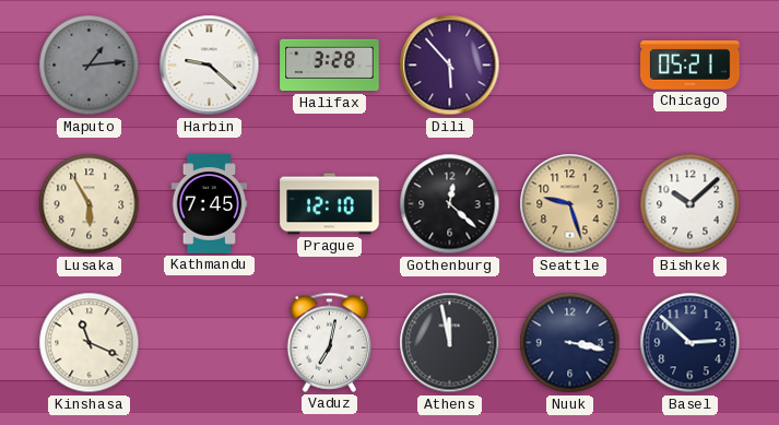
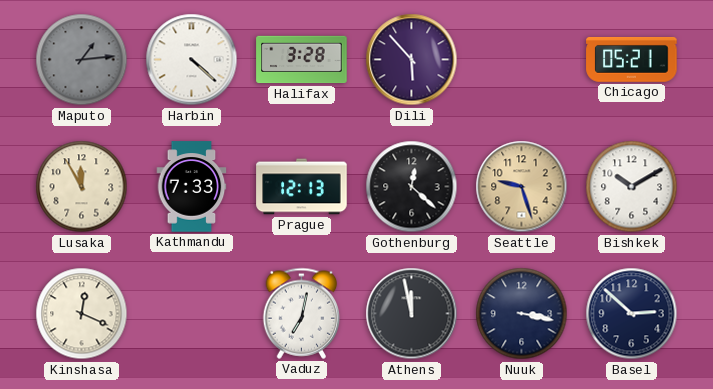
Harbin: 9:22 -> 4:22 (192, 60)
Lusaka: 5:55 -> 11:55 (82, 187)
Kathmandu: 7:45 -> 7:33 (192, 187)
Prague: 12:10 -> 12:13 (302, 187)
Bishkek: 10:08 -> 10:10 (632, 187)
Kinshasa: 11:19 -> 12:19 (82, 314)
